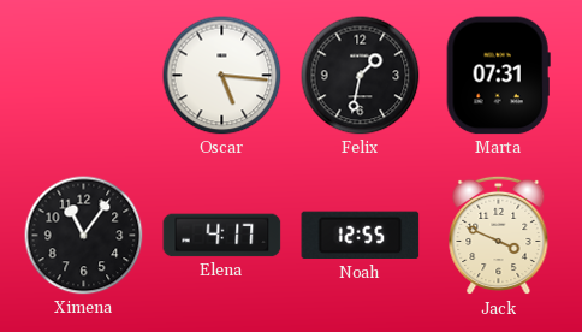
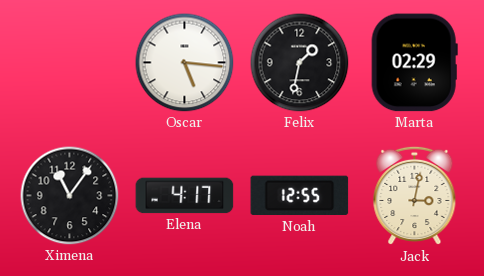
Marta: 07:31 -> 02:29 (414, 63)
Jack: 3:49 -> 3:02 (415, 196)
